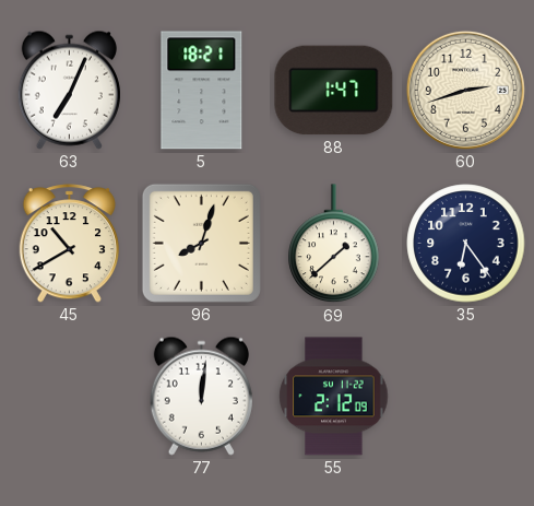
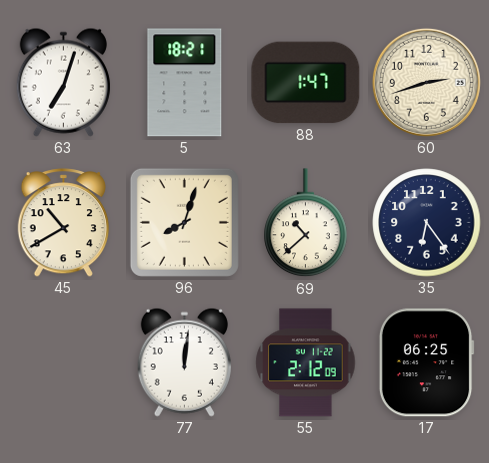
63: 7:04 -> 7:03 (63, 82)
69: 1:38 -> 10:38 (306, 223)
17: none -> 06:25 (426, 363)
